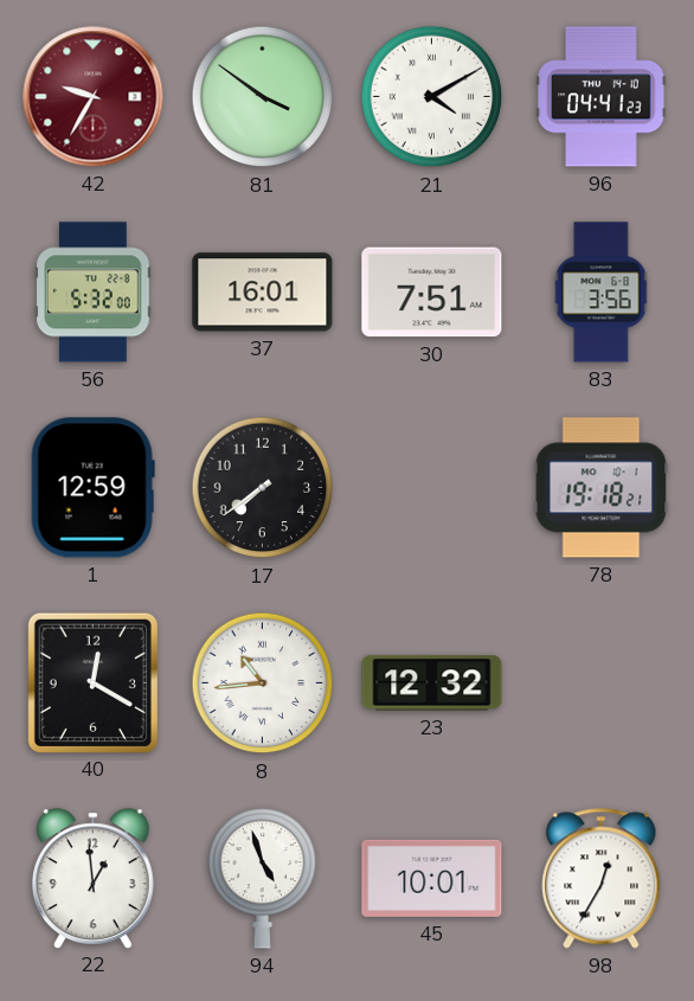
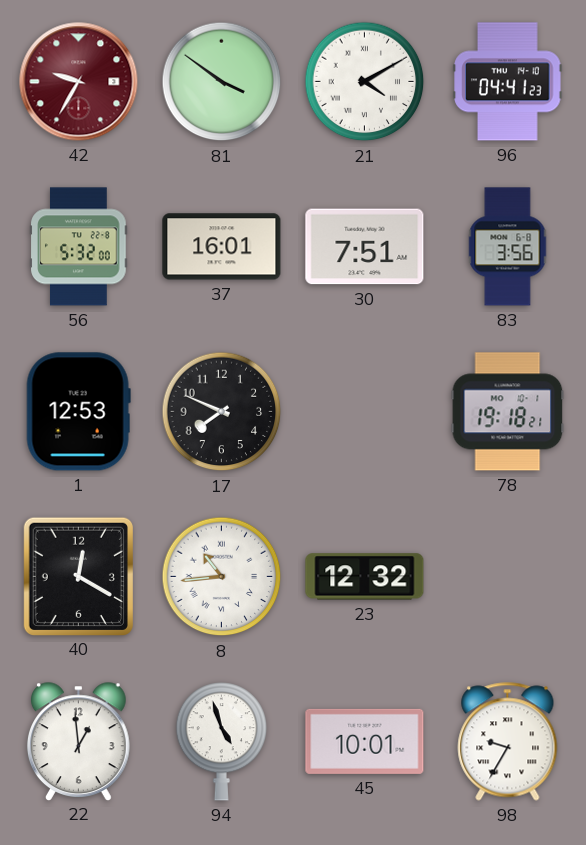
1: 12:59 -> 12:53 (78, 412)
17: 7:39 -> 7:49 (222, 412)
98: 12:35 -> 9:35 (508, 742)
